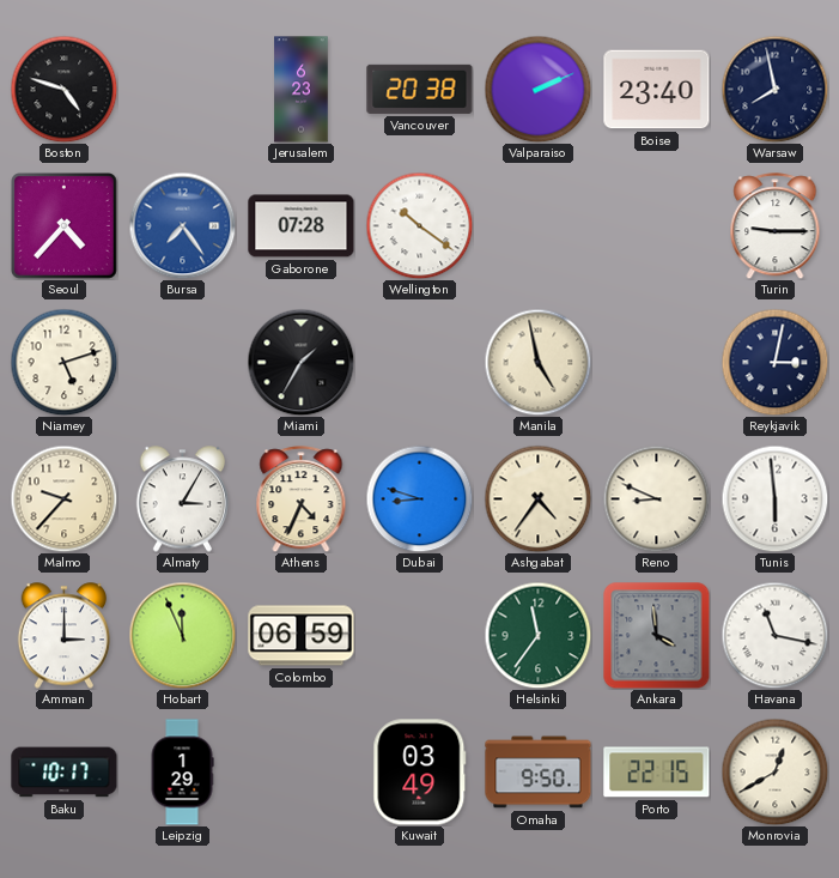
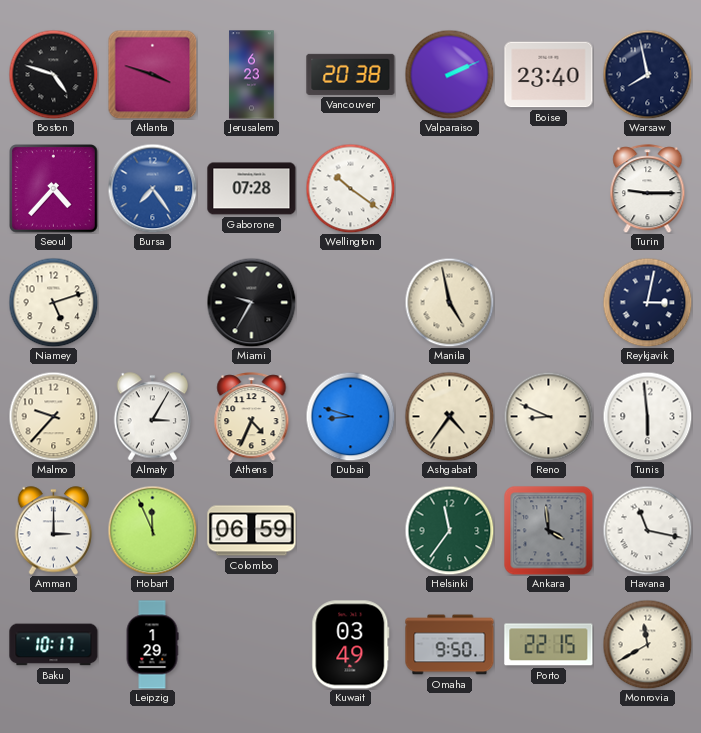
Atlanta: none -> 3:48 (152, 74)
Miami: 1:35 -> 9:35 (251, 302)
Monrovia: 12:40 -> 11:40 (647, 644)
